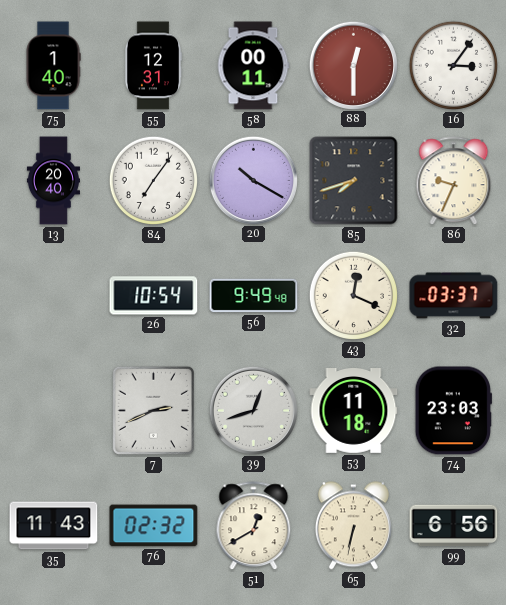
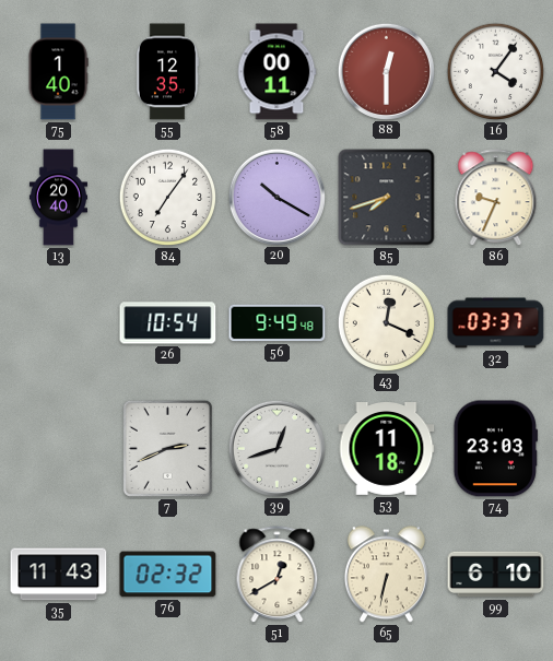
55: 12:31 -> 12:35 (167, 72)
16: 3:06 -> 4:06 (496, 72)
99: 6:56 -> 6:10 (496, 575)
